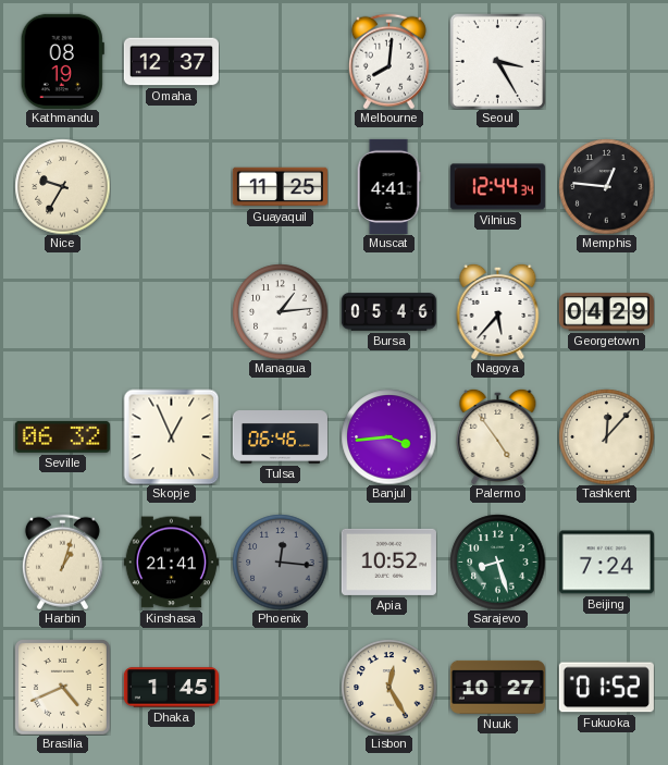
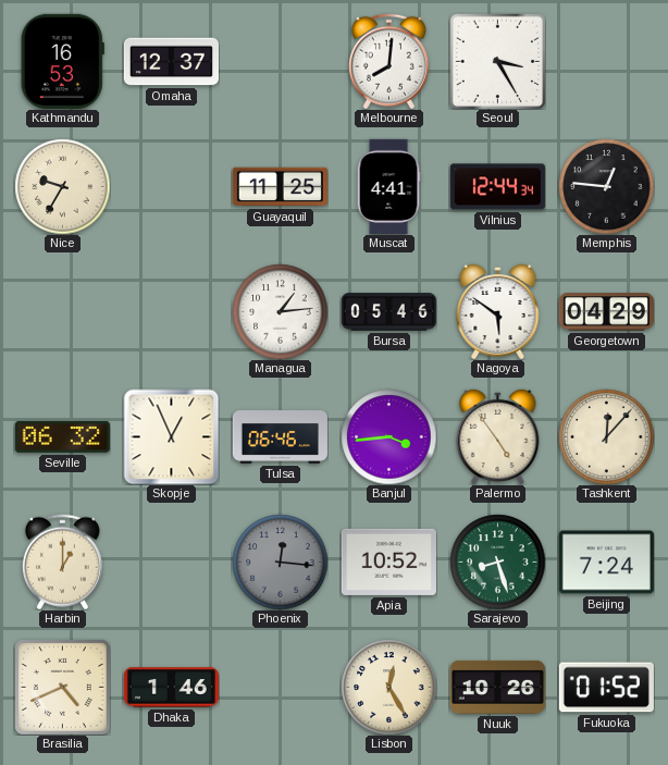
Kathmandu: 08:19 -> 16:53 (62, 61)
Nagoya: 5:37 -> 5:51 (498, 311)
Harbin: 1:03 -> 1:00 (62, 562)
Kinshasa: 21:41 -> none (171, 563)
Dhaka: 1:45 -> 1:46 (171, 688)
Nuuk: 10:27 -> 10:26 (497, 687)
